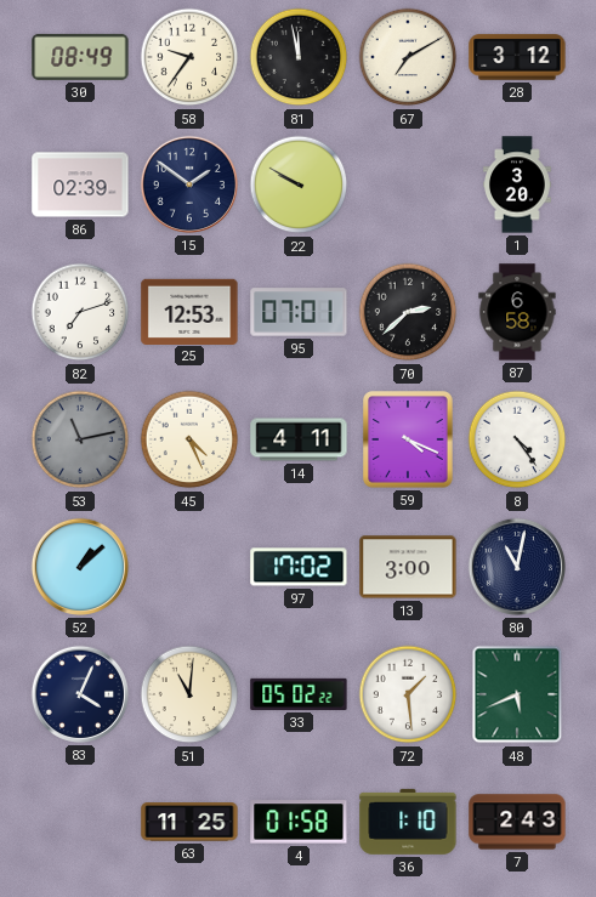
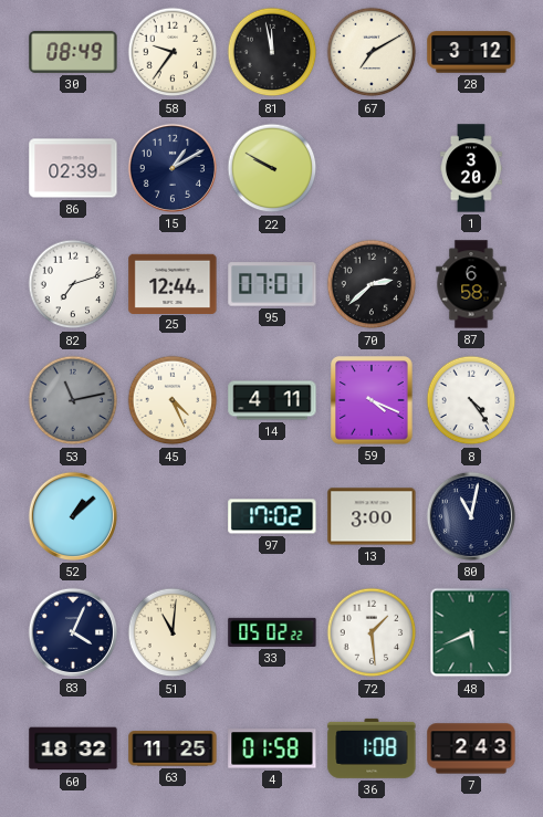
15: 1:51 -> 1:10 (173, 168)
25: 12:53 -> 12:44 (173, 283)
60: none -> 18:32 (73, 748)
36: 1:10 -> 1:08 (372, 748)
